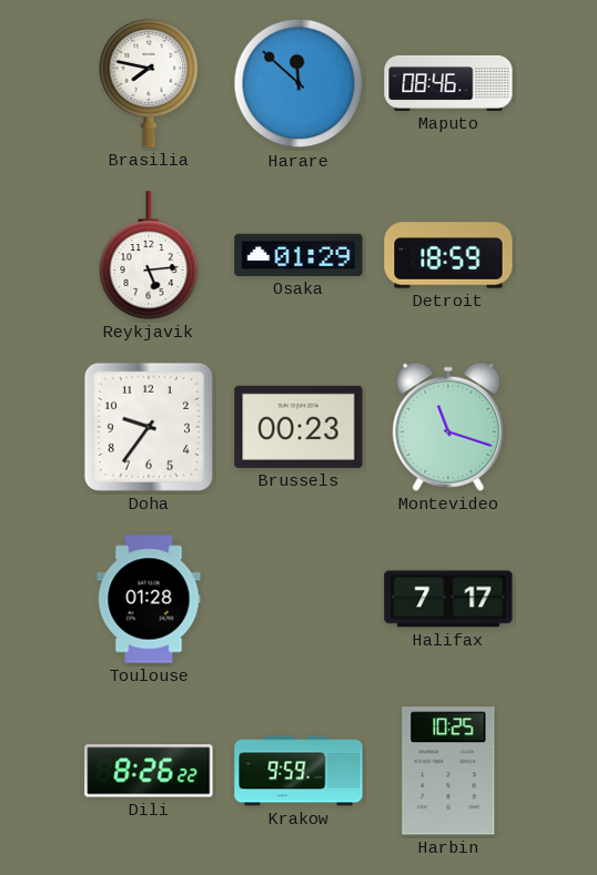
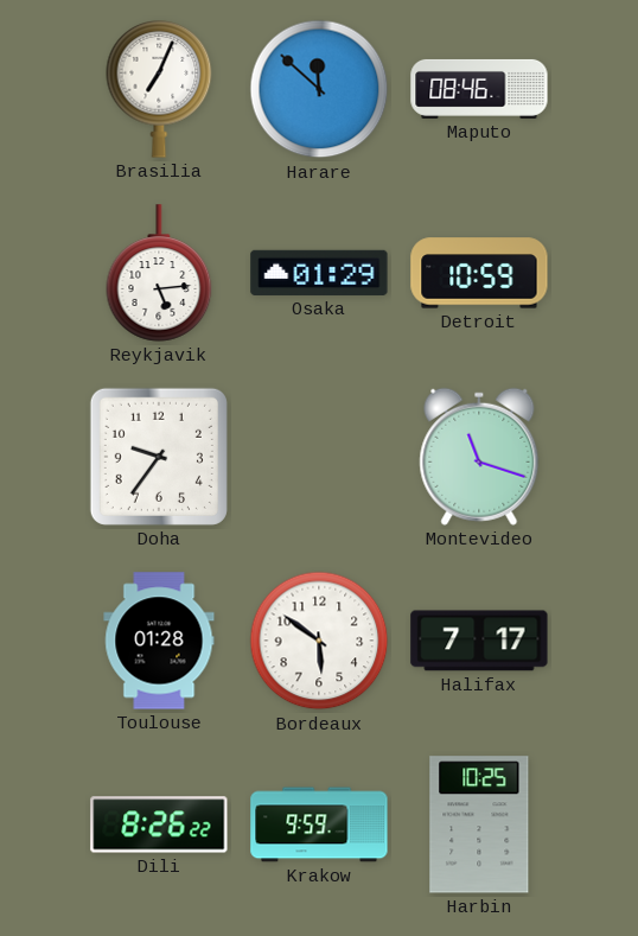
Brasilia: 7:47 -> 7:04 (159, 90)
Detroit: 18:59 -> 10:59 (479, 273)
Brussels: 00:23 -> none (298, 427)
Bordeaux: none -> 5:51 (319, 641)
